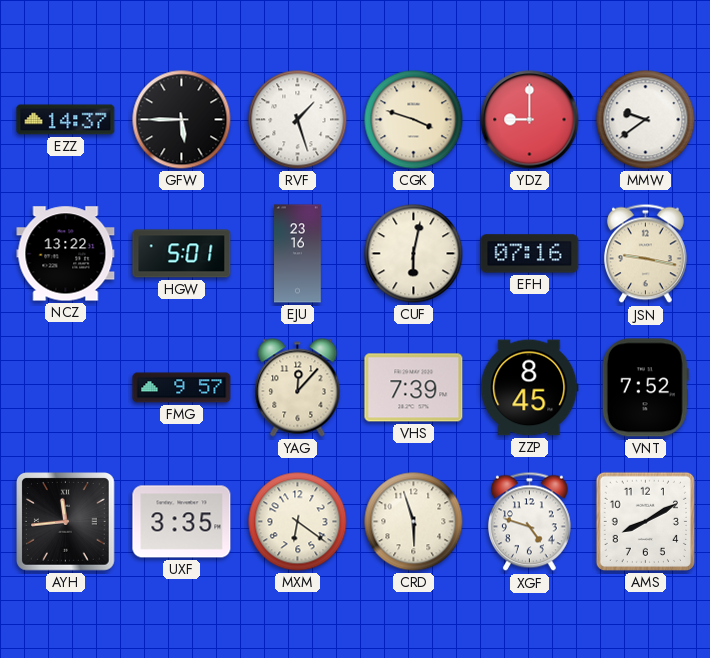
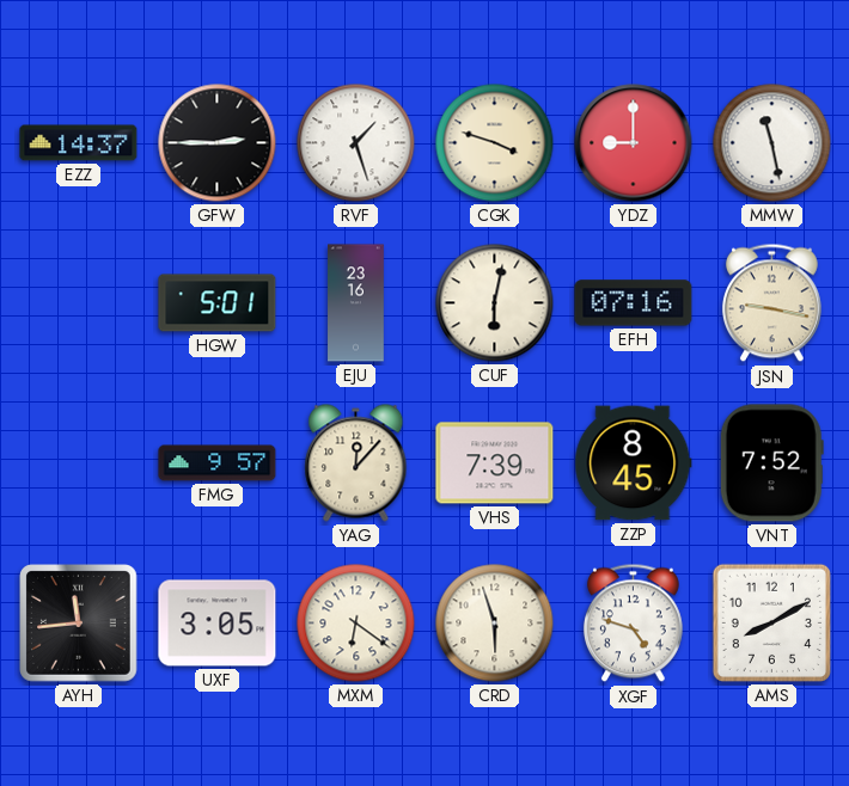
GFW: 5:45 -> 2:45 (218, 143)
MMW: 9:39 -> 11:28 (772, 143)
NCZ: 13:22 -> none (66, 254)
UXF: 3:35 -> 3:05 (218, 624)
